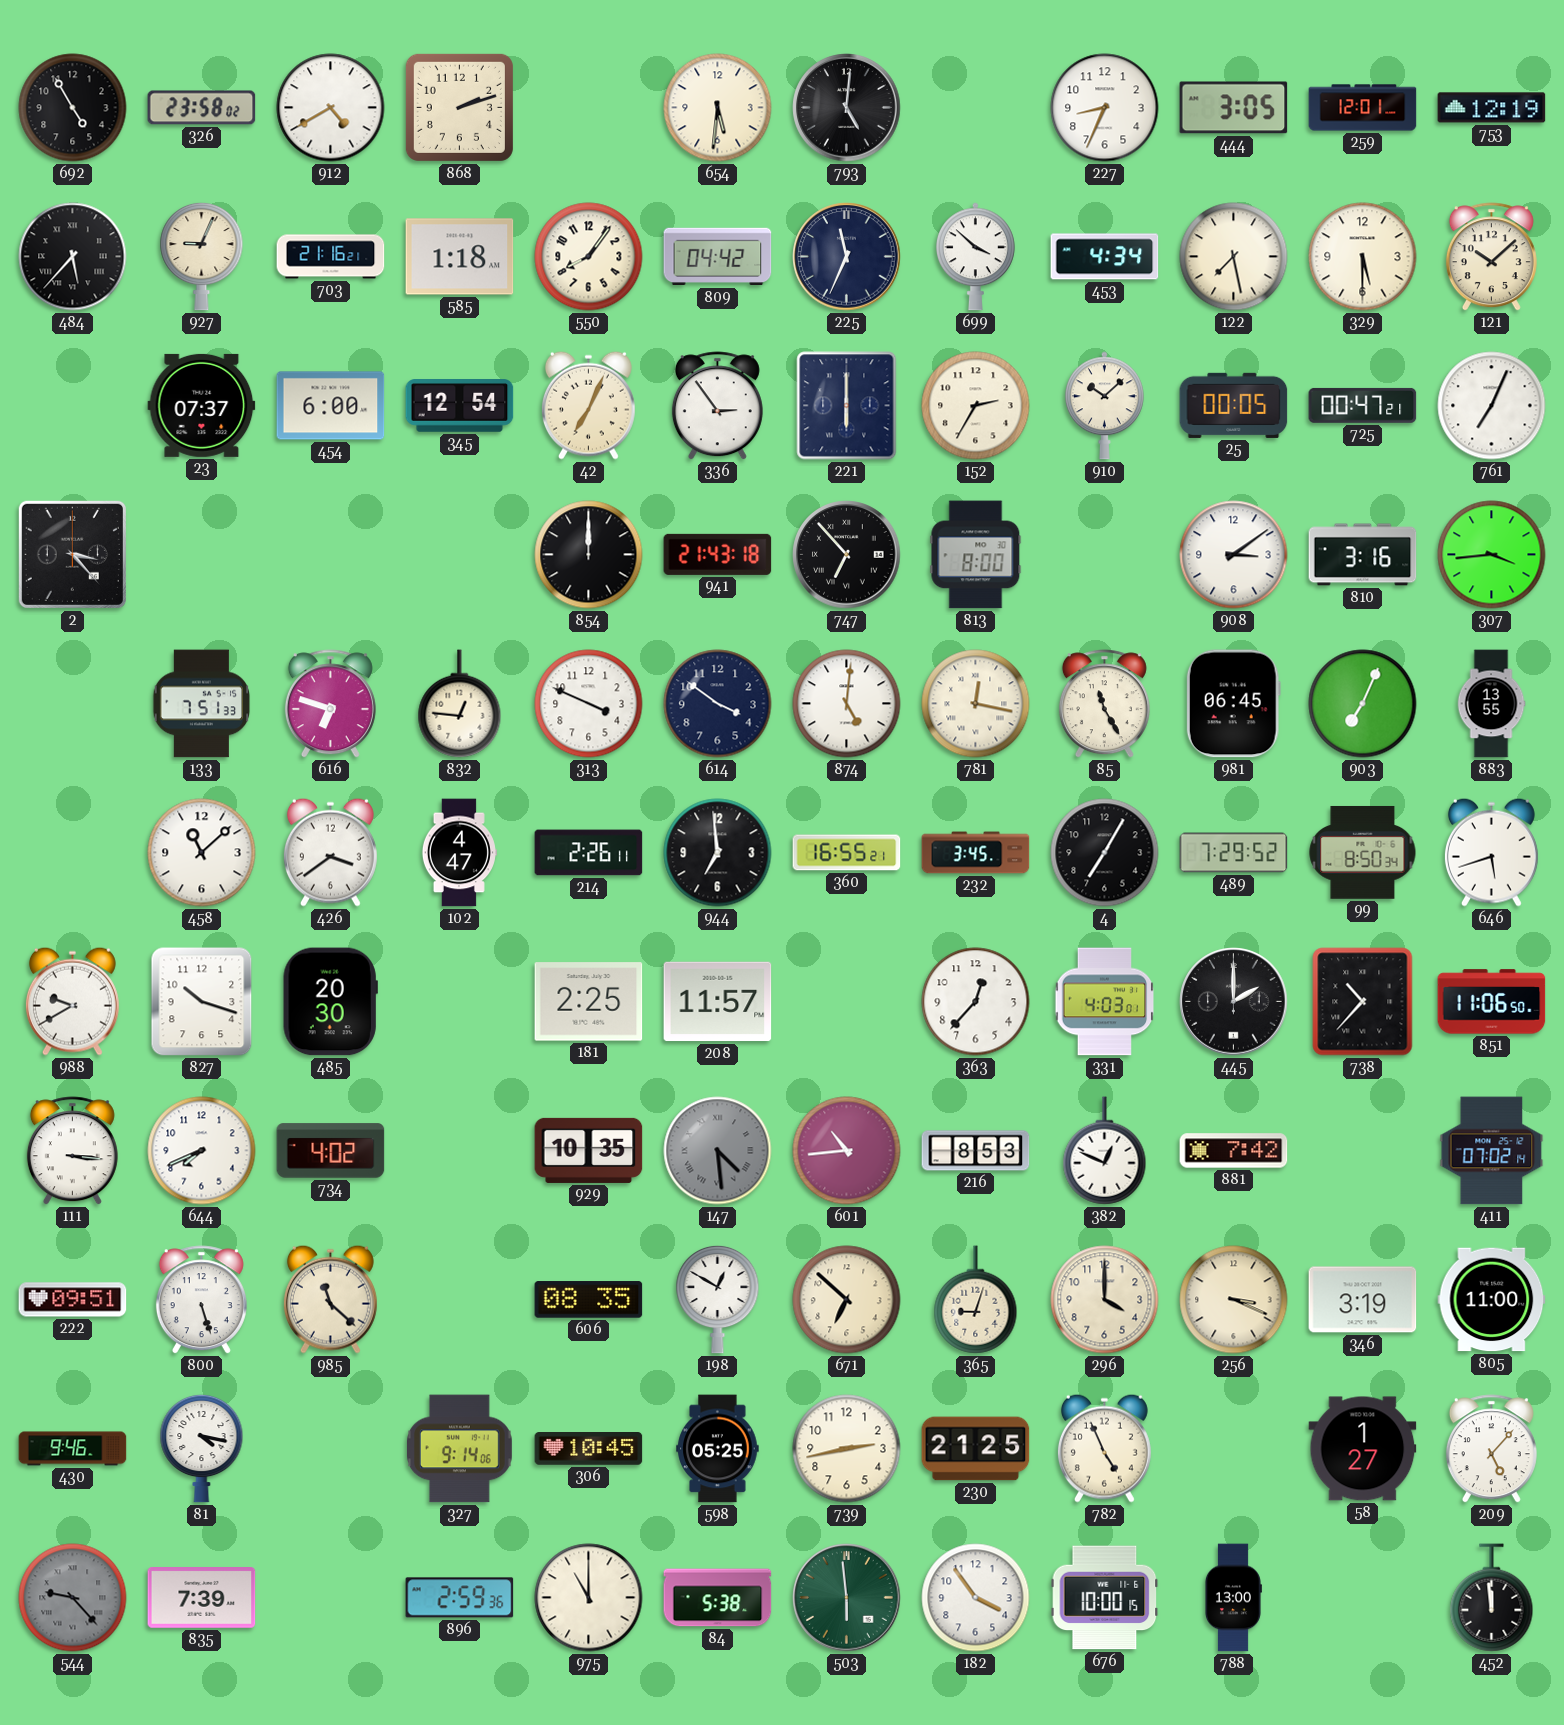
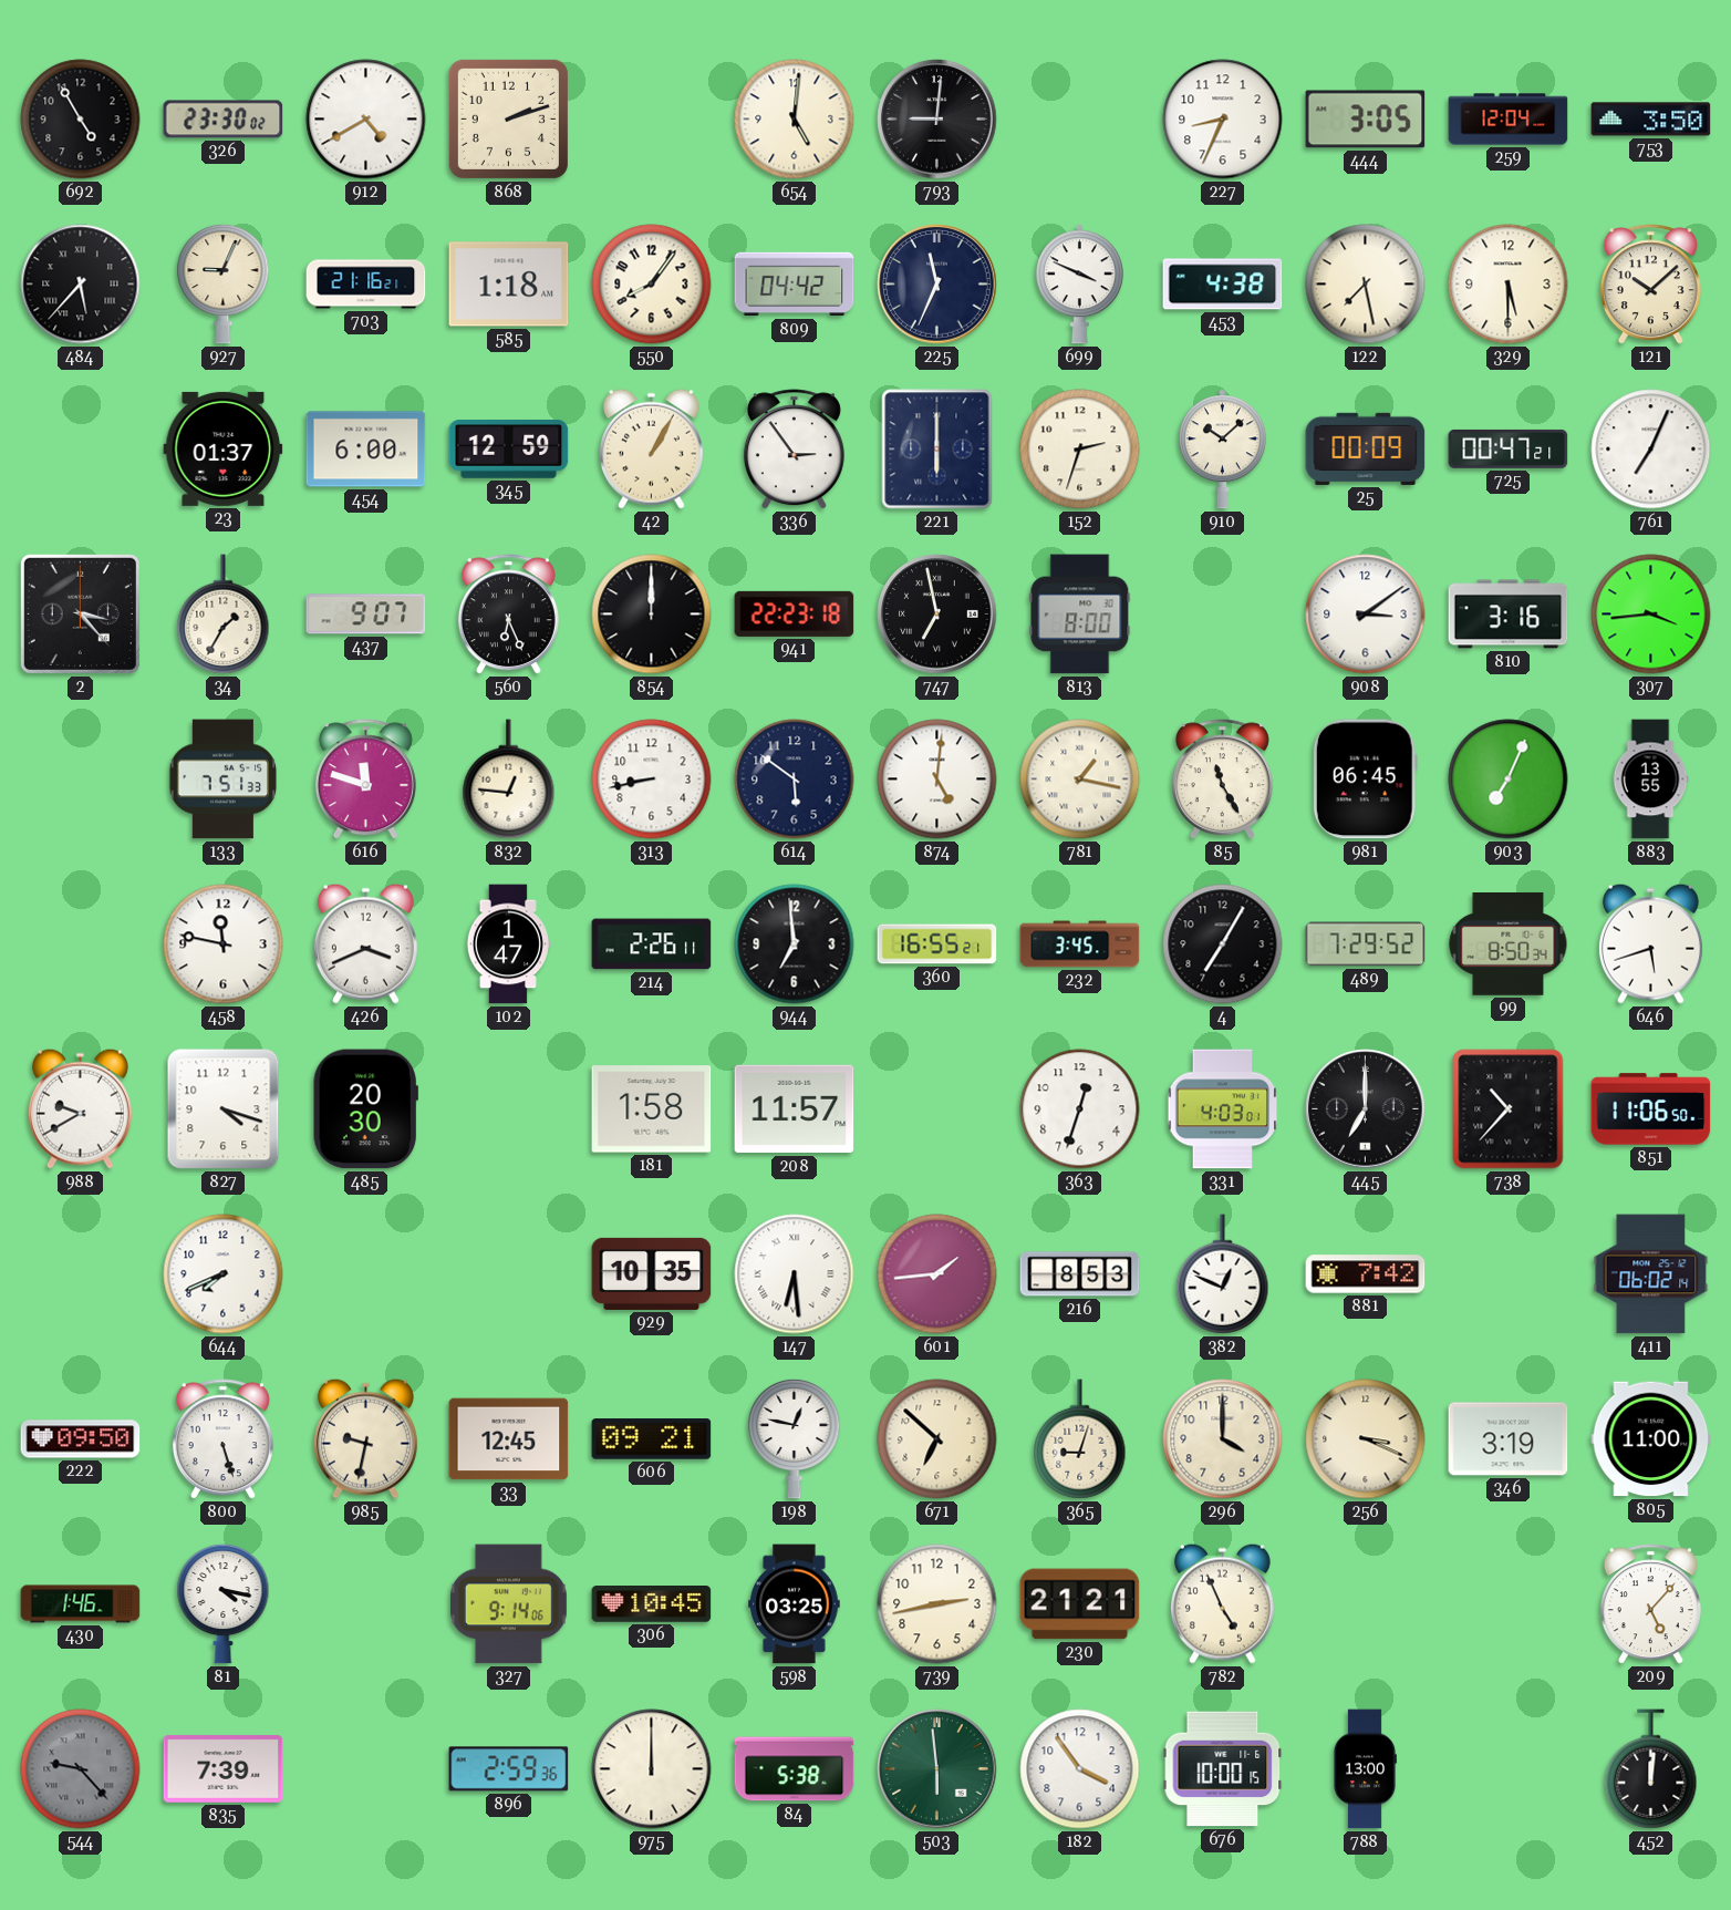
326: 23:58 -> 23:30 (224, 120)
654: 5:31 -> 5:01 (795, 120)
793: 5:01 -> 9:01 (937, 120)
259: 12:01 -> 12:04 (1509, 120)
753: 12:19 -> 3:50 (1651, 120)
699: 3:52 -> 3:49 (1079, 285)
453: 4:34 -> 4:38 (1223, 285)
23: 07:37 -> 01:37 (224, 448)
345: 12:54 -> 12:59 (509, 450)
42: 7:04 -> 1:05 (651, 448)
152: 2:35 -> 2:33 (1080, 450)
25: 00:05 -> 00:09 (1366, 448)
34: none -> 1:35 (224, 615)
437: none -> 9:07 (366, 615)
560: none -> 6:26 (508, 615)
941: 21:43 -> 22:23 (795, 613)
747: 6:53 -> 6:58 (937, 615)
616: 6:48 -> 11:48 (365, 780)
313: 3:49 -> 8:43 (652, 780)
614: 3:51 -> 5:51 (795, 780)
781: 12:17 -> 1:17 (1080, 780)
458: 11:08 -> 11:47 (224, 944)
426: 3:39 -> 3:41 (365, 943)
102: 4:47 -> 1:47 (508, 944)
827: 10:18 -> 4:18 (224, 1109)
181: 2:25 -> 1:58 (652, 1109)
363: 12:37 -> 12:33 (1080, 1109)
445: 2:00 -> 7:00 (1366, 1109)
111: 3:16 -> none (72, 1151)
734: 4:02 -> none (331, 1151)
147: 4:29 -> 6:29 (795, 1274)
147 dial: grey -> white (795, 1274)
601: 10:44 -> 1:44 (937, 1274)
411: 07:02 -> 06:02 (1651, 1274)
222: 09:51 -> 09:50 (81, 1439)
985: 11:22 -> 9:32 (365, 1438)
33: none -> 12:45 (509, 1439)
606: 08:35 -> 09:21 (652, 1439)
198: 12:50 -> 12:47 (795, 1438)
430: 9:46 -> 1:46 (81, 1604)
598: 05:25 -> 03:25 (795, 1604)
230: 21:25 -> 21:21 (1080, 1604)
58: 1:27 -> none (1363, 1449)
975: 11:00 -> 12:00 (652, 1769)
452: 11:59 -> 12:01 (1651, 1769)
